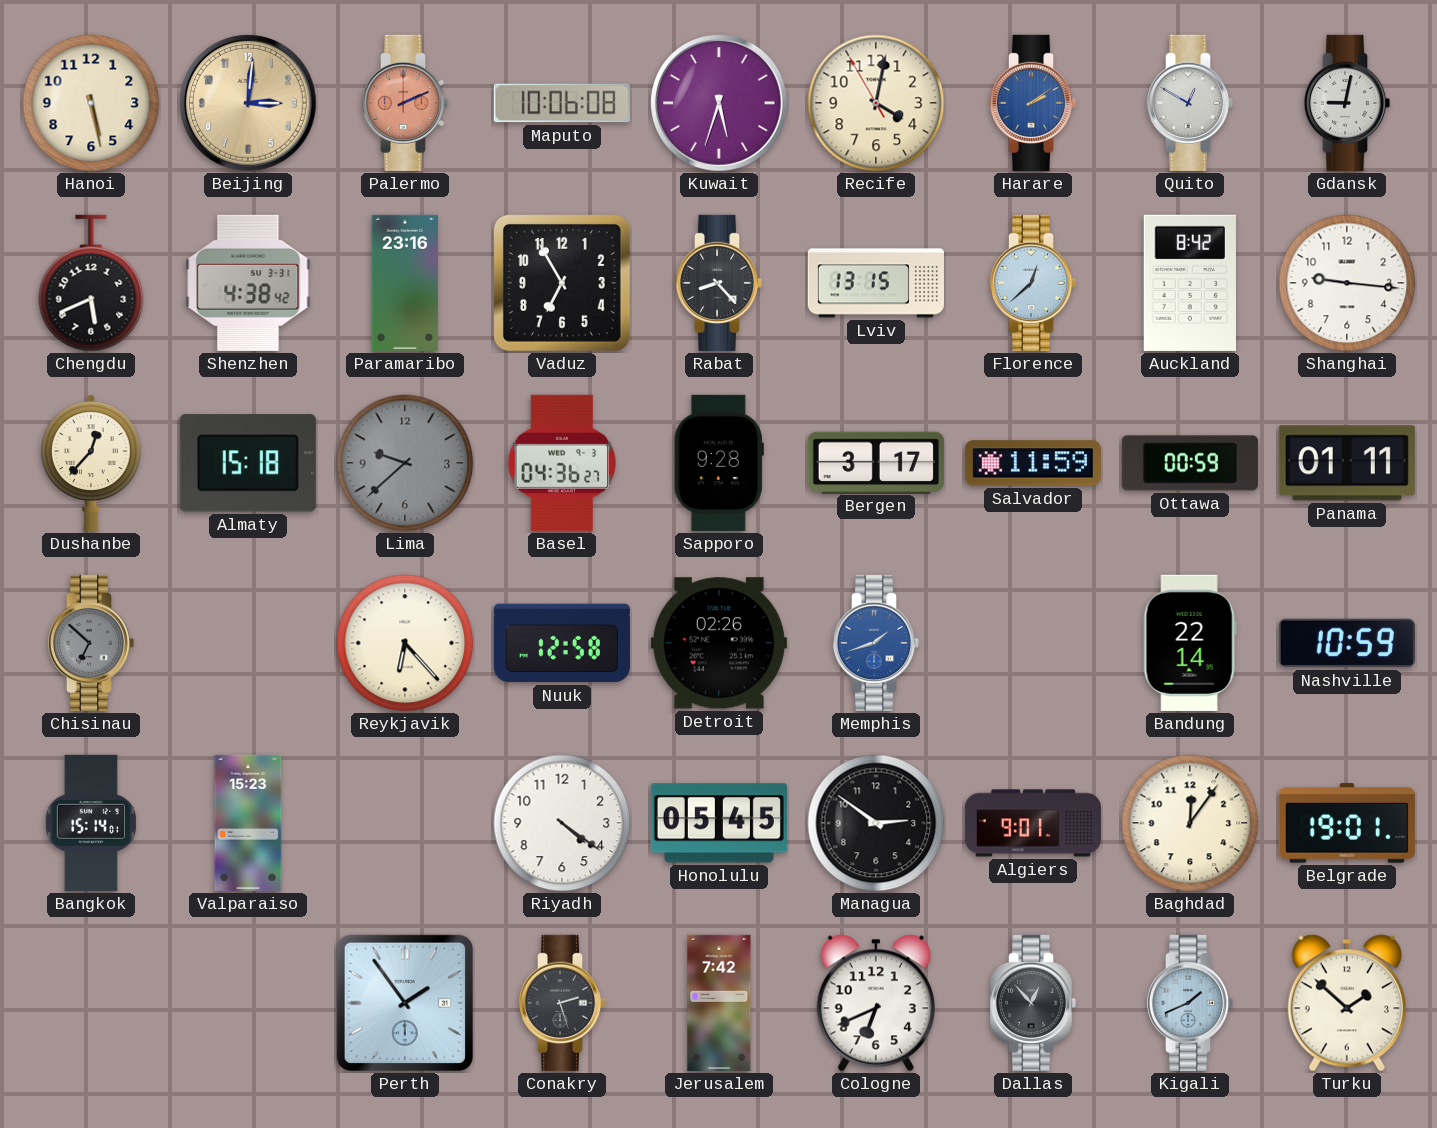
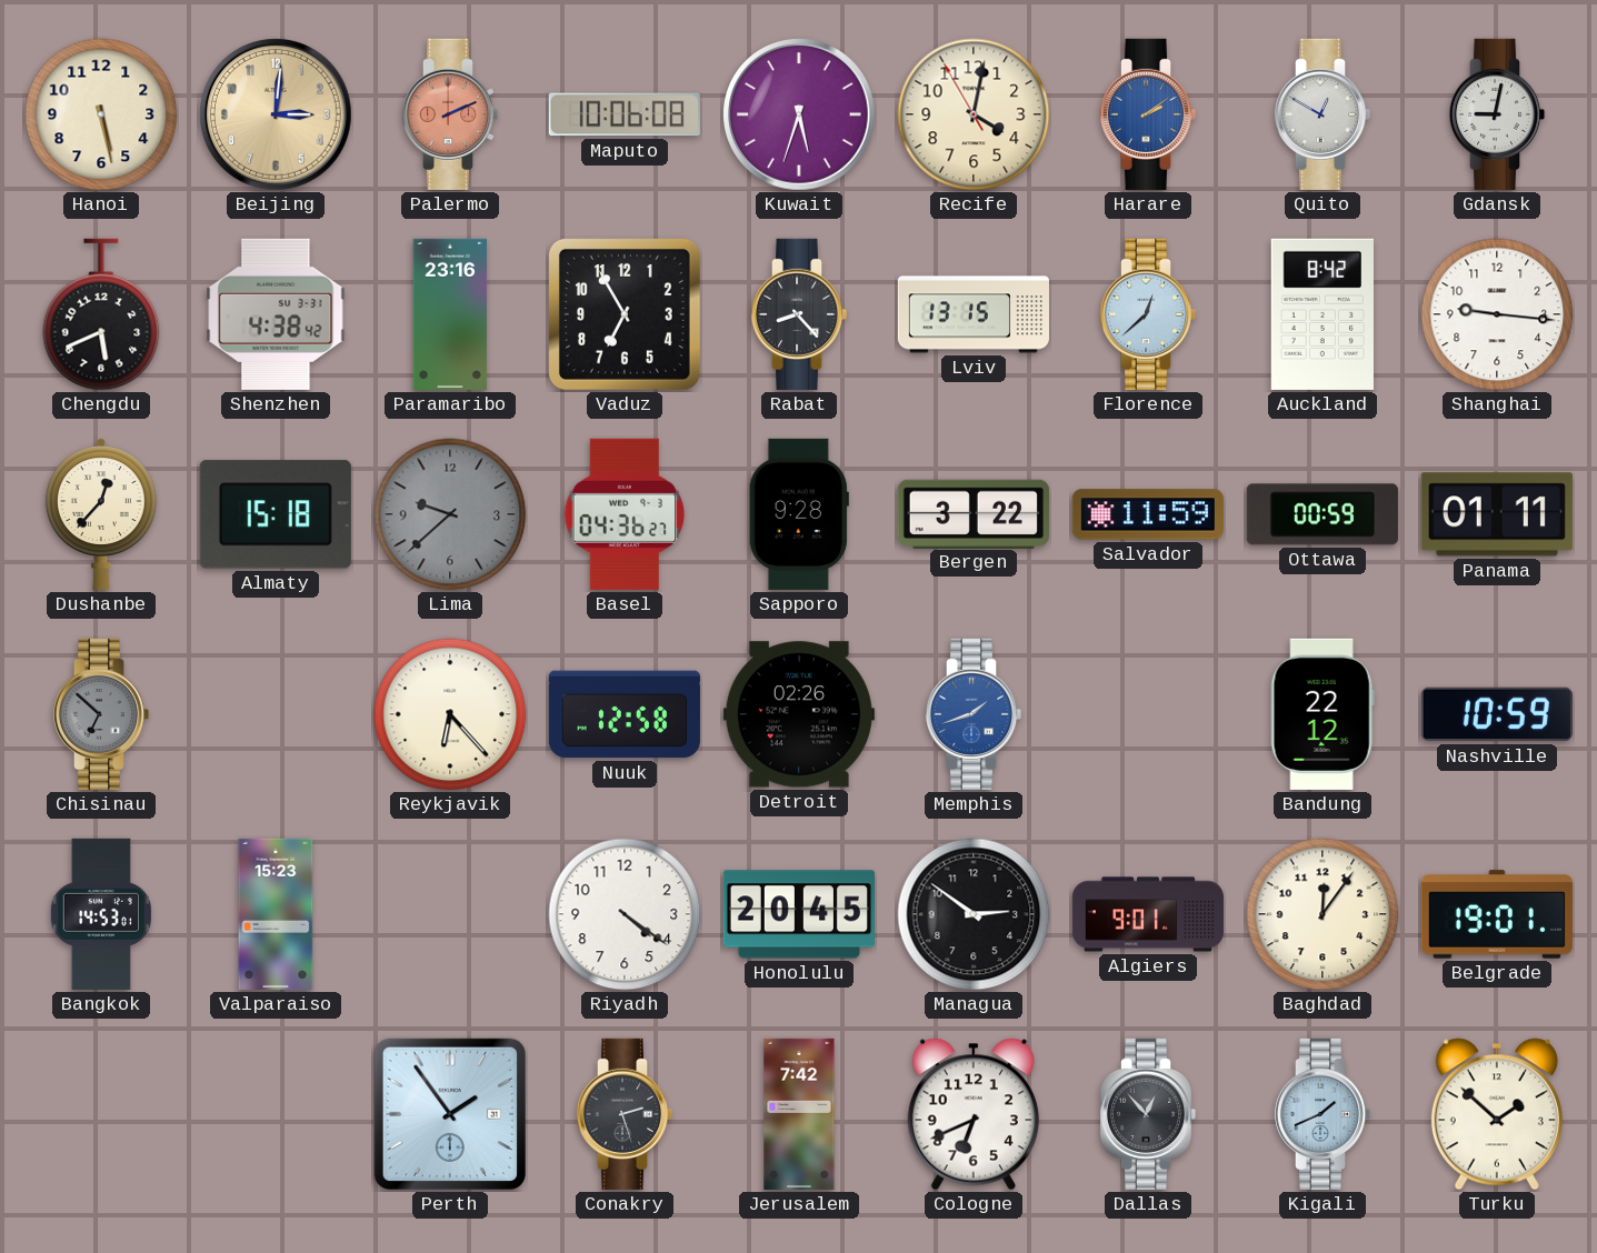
Bergen: 3:17 -> 3:22 (974, 513)
Bandung: 22:14 -> 22:12 (1322, 714)
Bangkok: 15:14 -> 14:53 (101, 914)
Honolulu: 05:45 -> 20:45 (799, 914)
